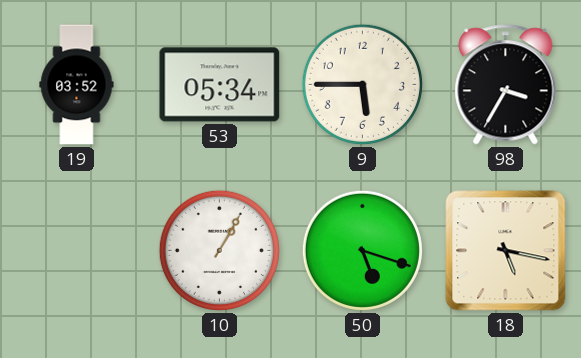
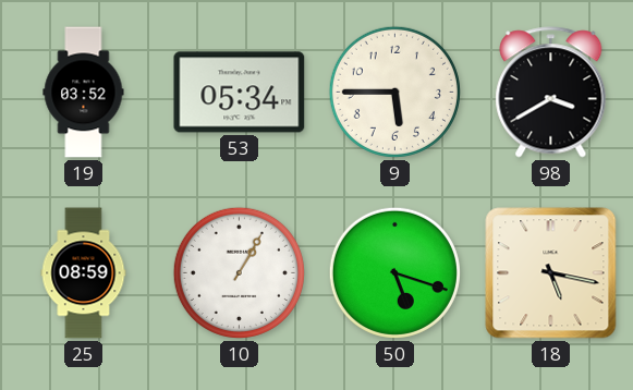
98: 3:35 -> 3:40 (551, 93)
25: none -> 08:59 (84, 273)
